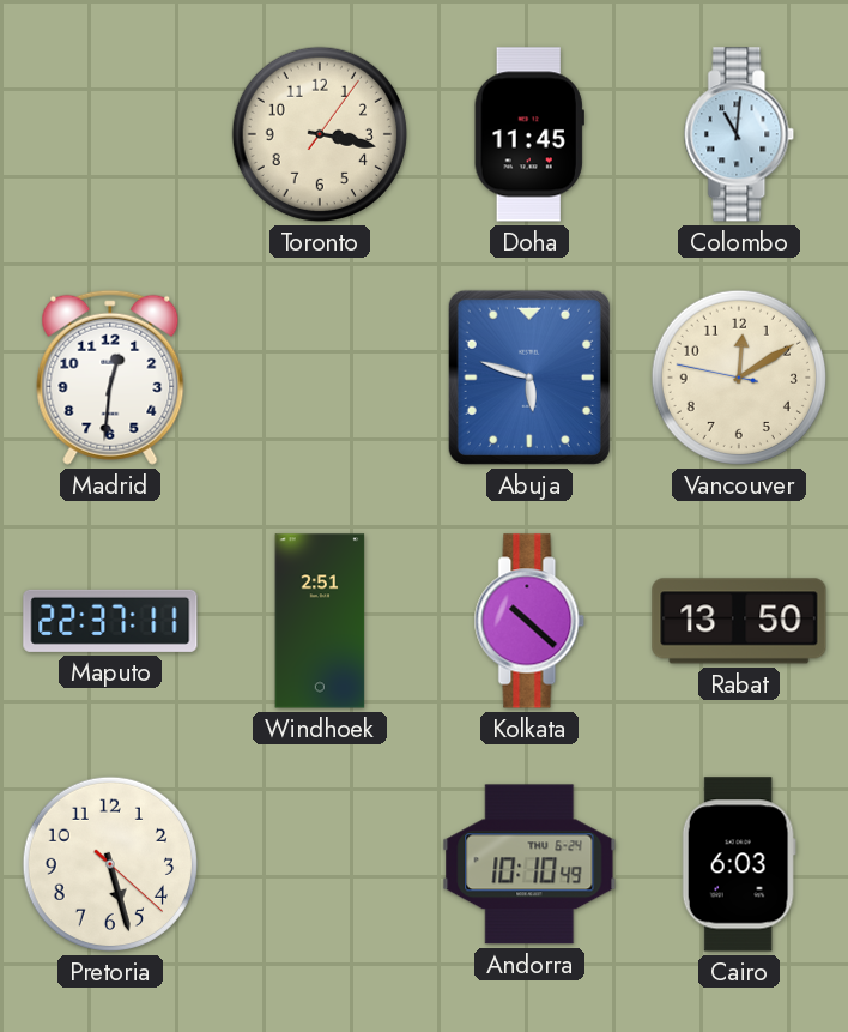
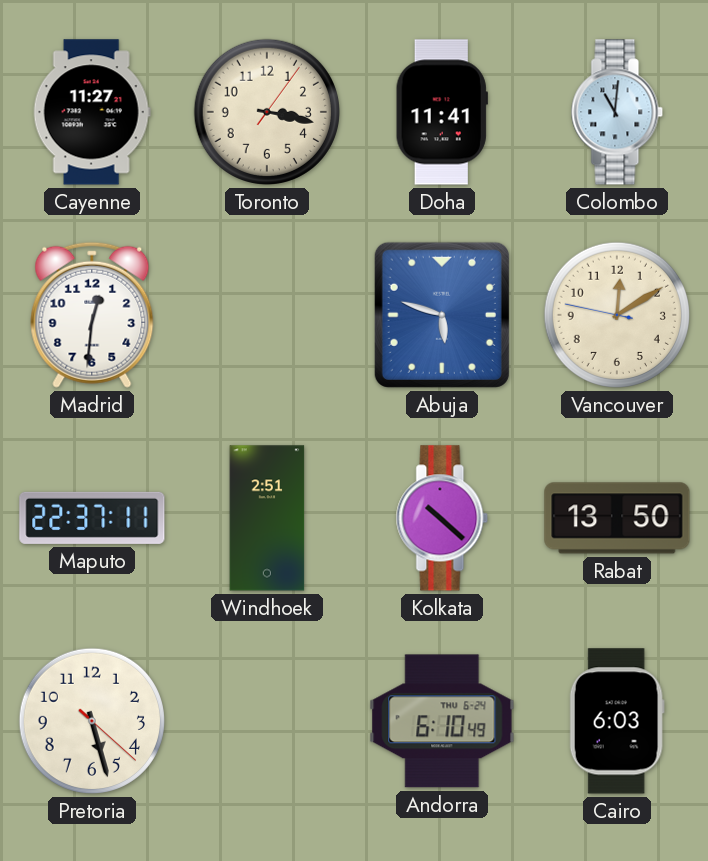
Cayenne: none -> 11:27 (92, 112)
Doha: 11:45 -> 11:41 (442, 112)
Andorra: 10:10 -> 6:10 (442, 721)
